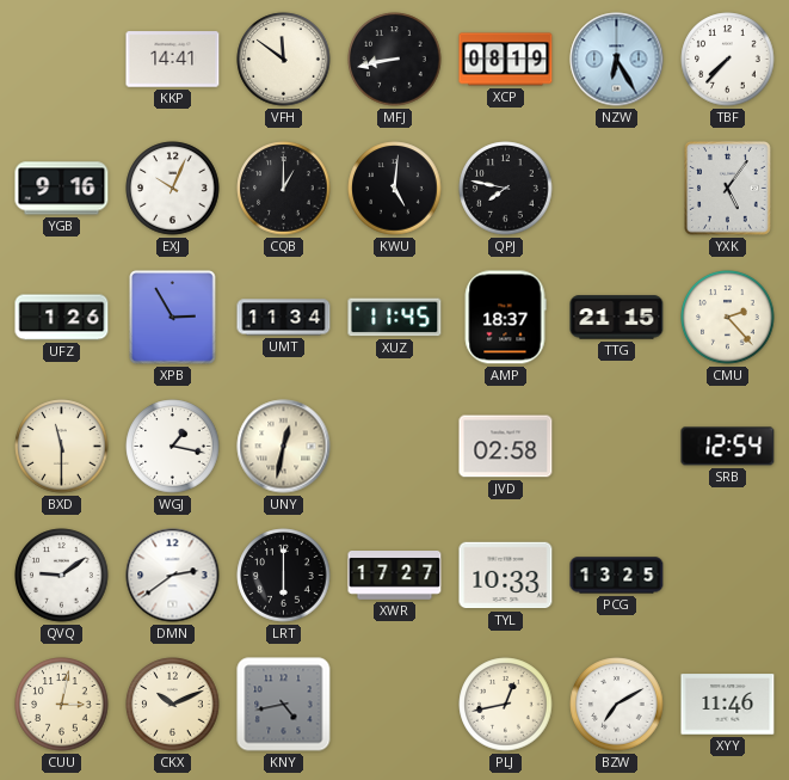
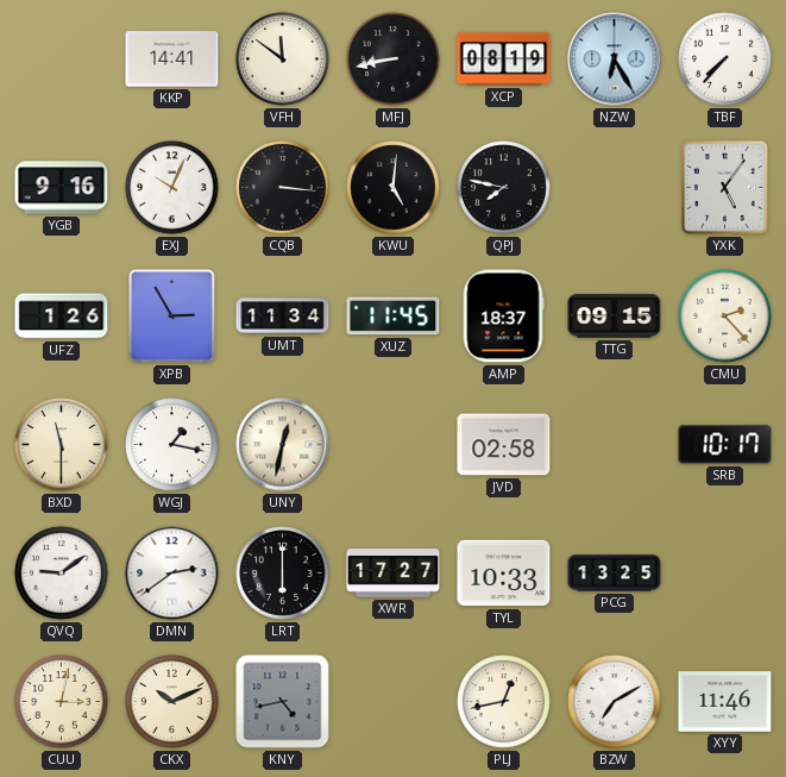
CQB: 1:00 -> 3:16 (283, 188)
TTG: 21:15 -> 09:15 (615, 317)
SRB: 12:54 -> 10:17 (725, 445)
